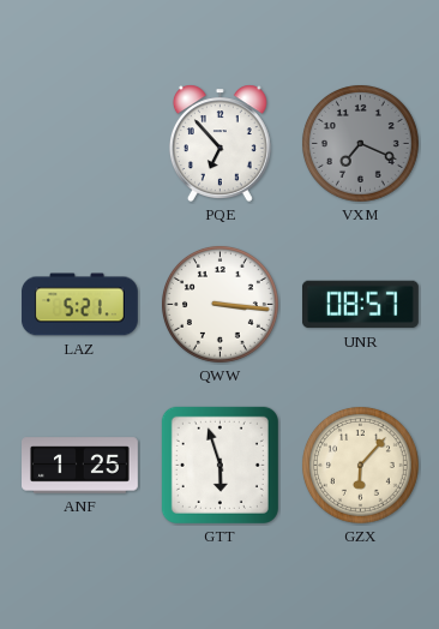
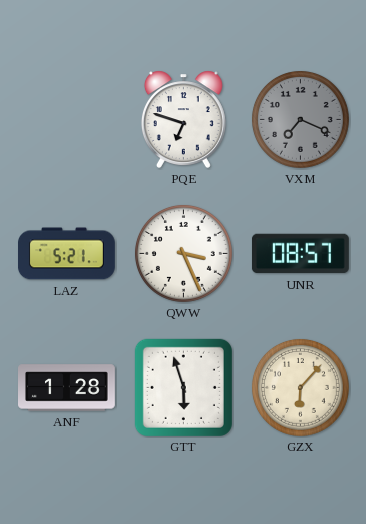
PQE: 6:53 -> 6:48 (183, 119)
QWW: 3:16 -> 3:26 (183, 253)
ANF: 1:25 -> 1:28 (67, 388)
